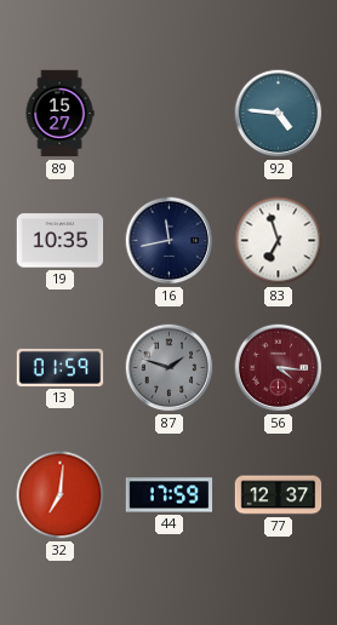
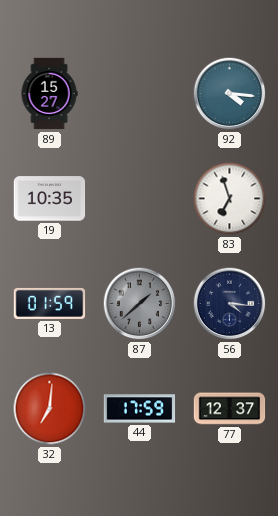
92: 4:46 -> 4:16 (230, 94)
16: 11:43 -> none (170, 241)
87: 1:48 -> 1:38 (140, 304)
56 dial: burgundy -> navy (230, 304)
